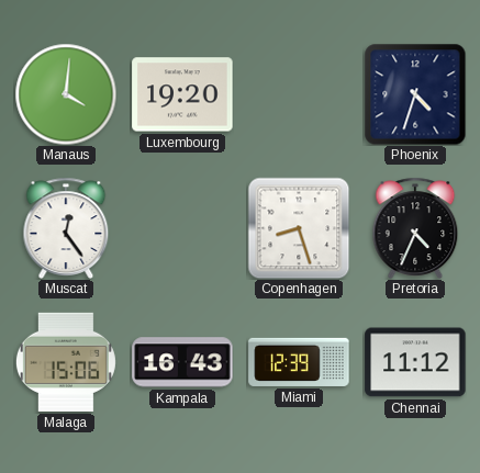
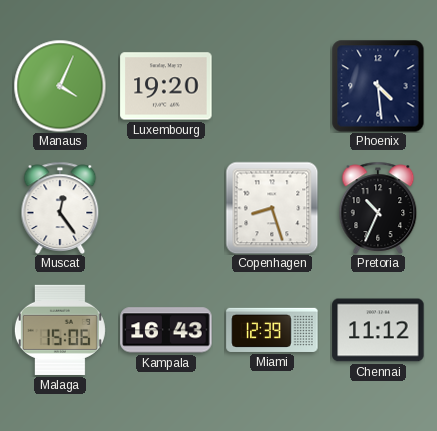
Manaus: 4:01 -> 4:04 (60, 86)
Phoenix: 4:33 -> 4:29 (378, 86)
Pretoria: 4:34 -> 10:34 (378, 208)
